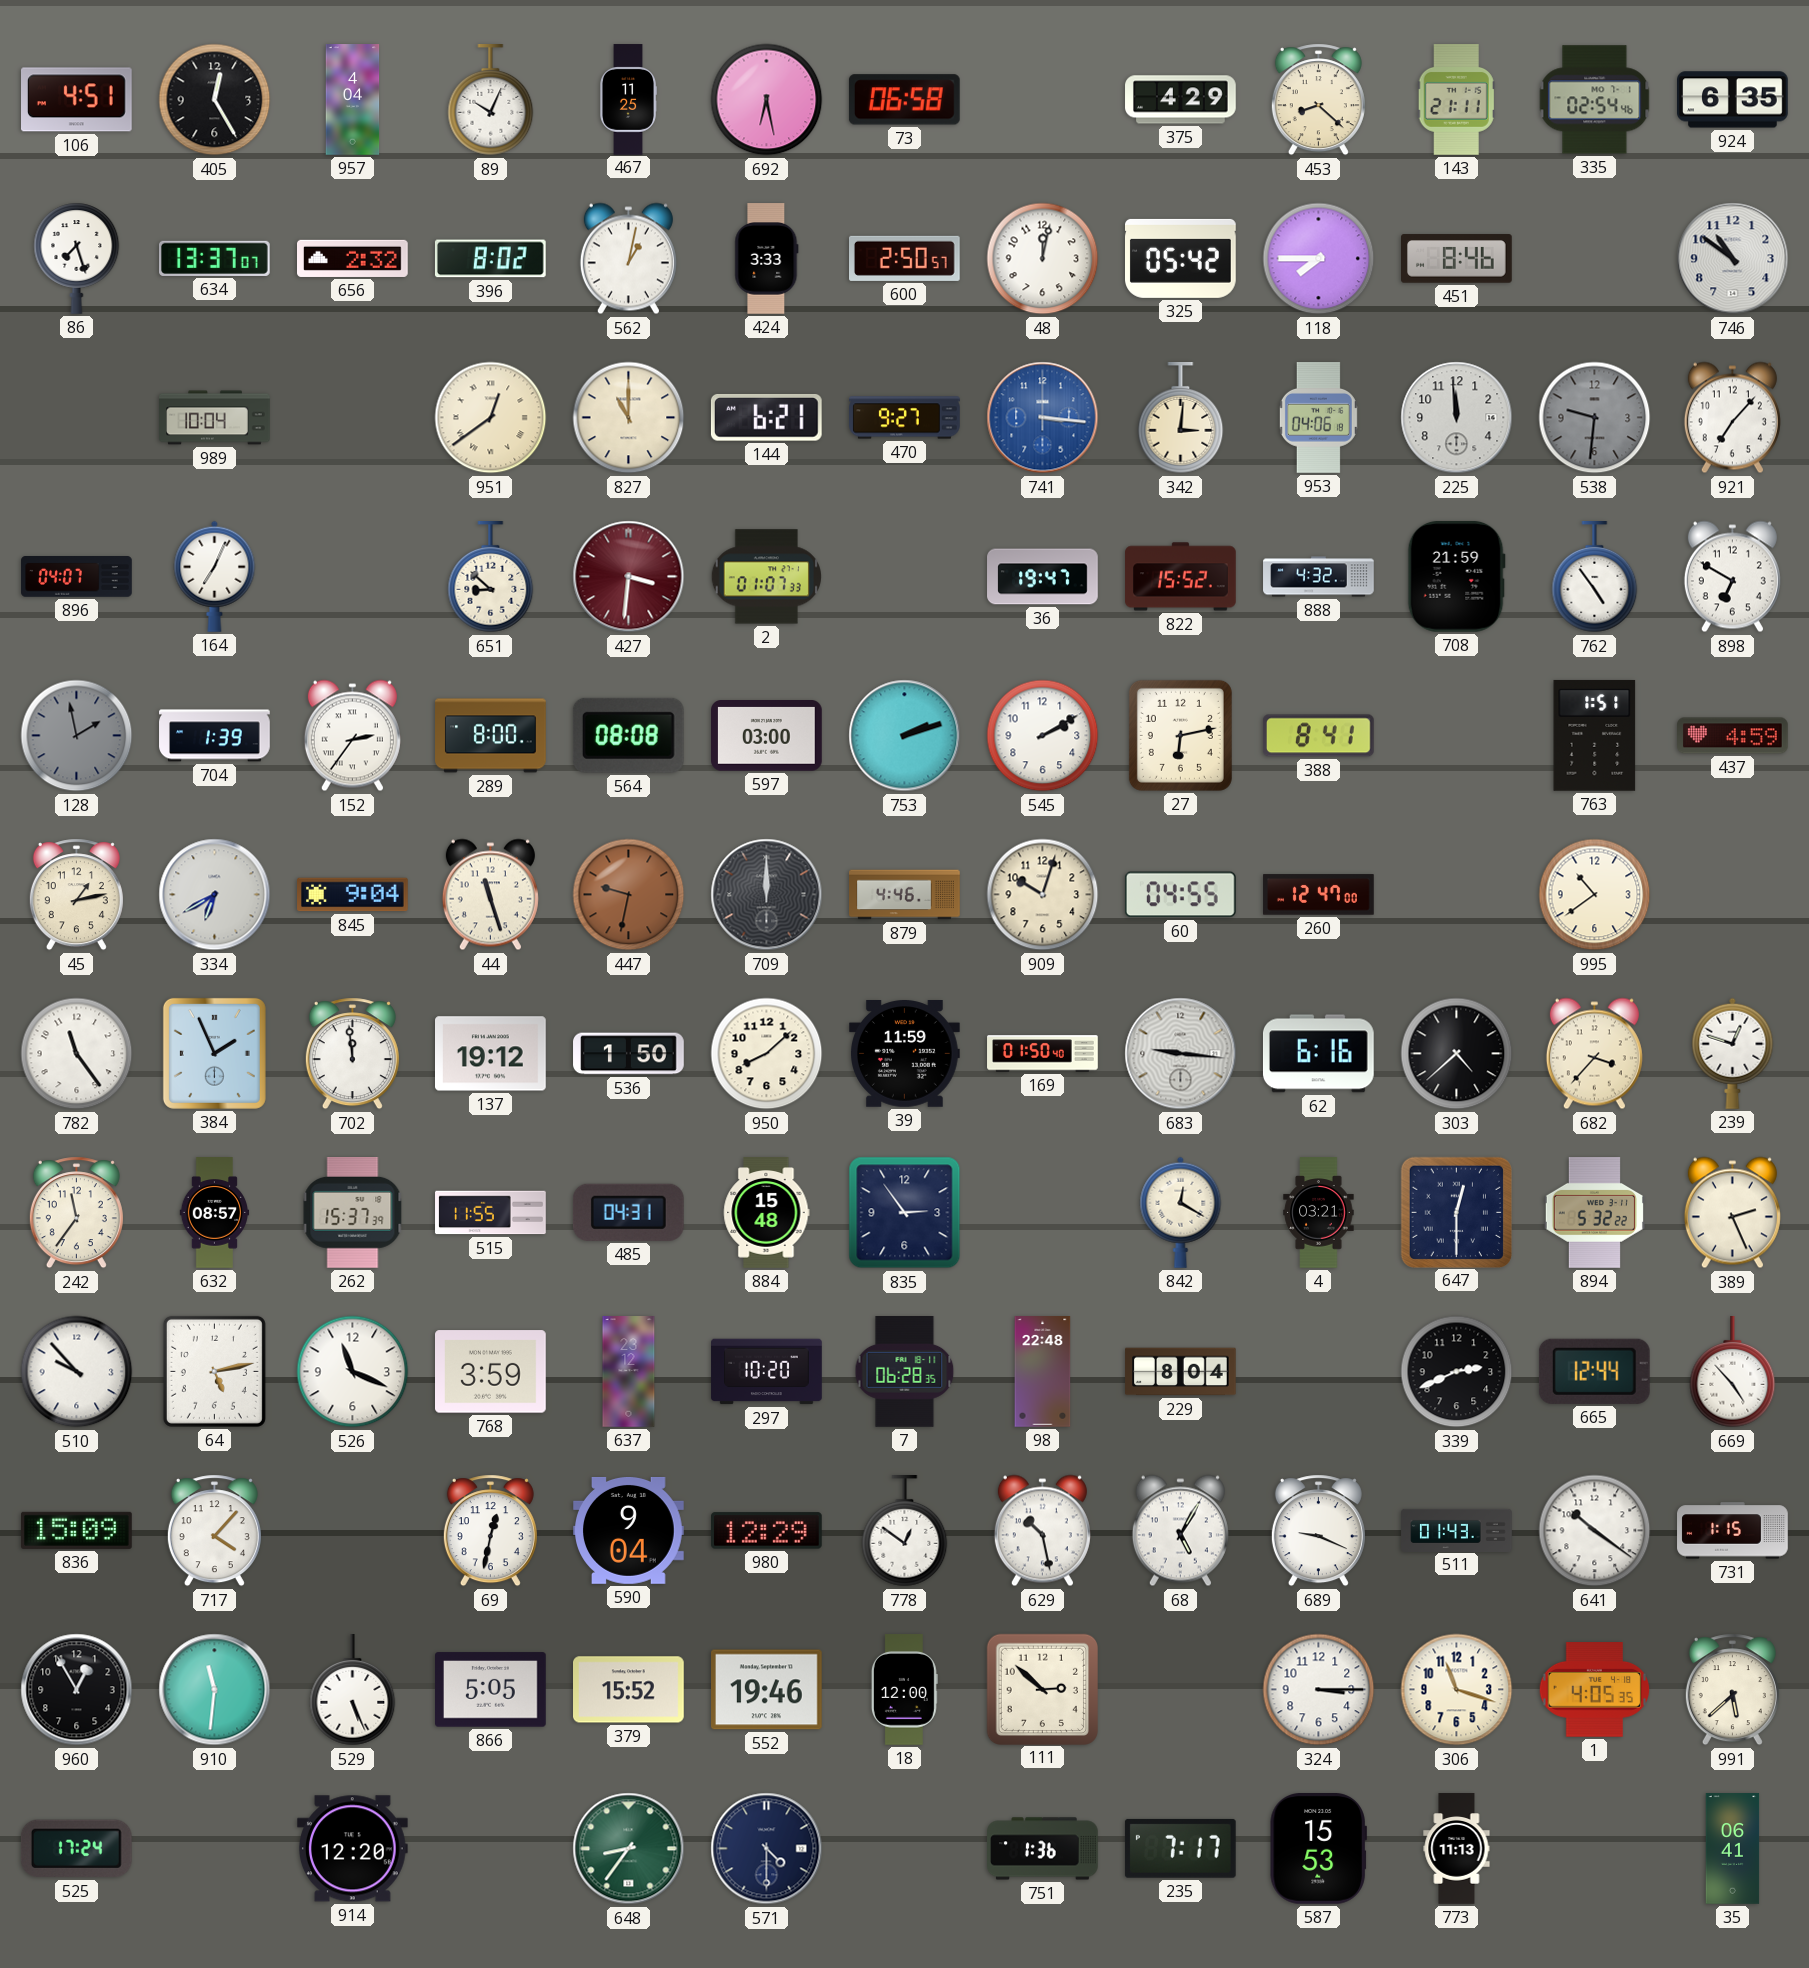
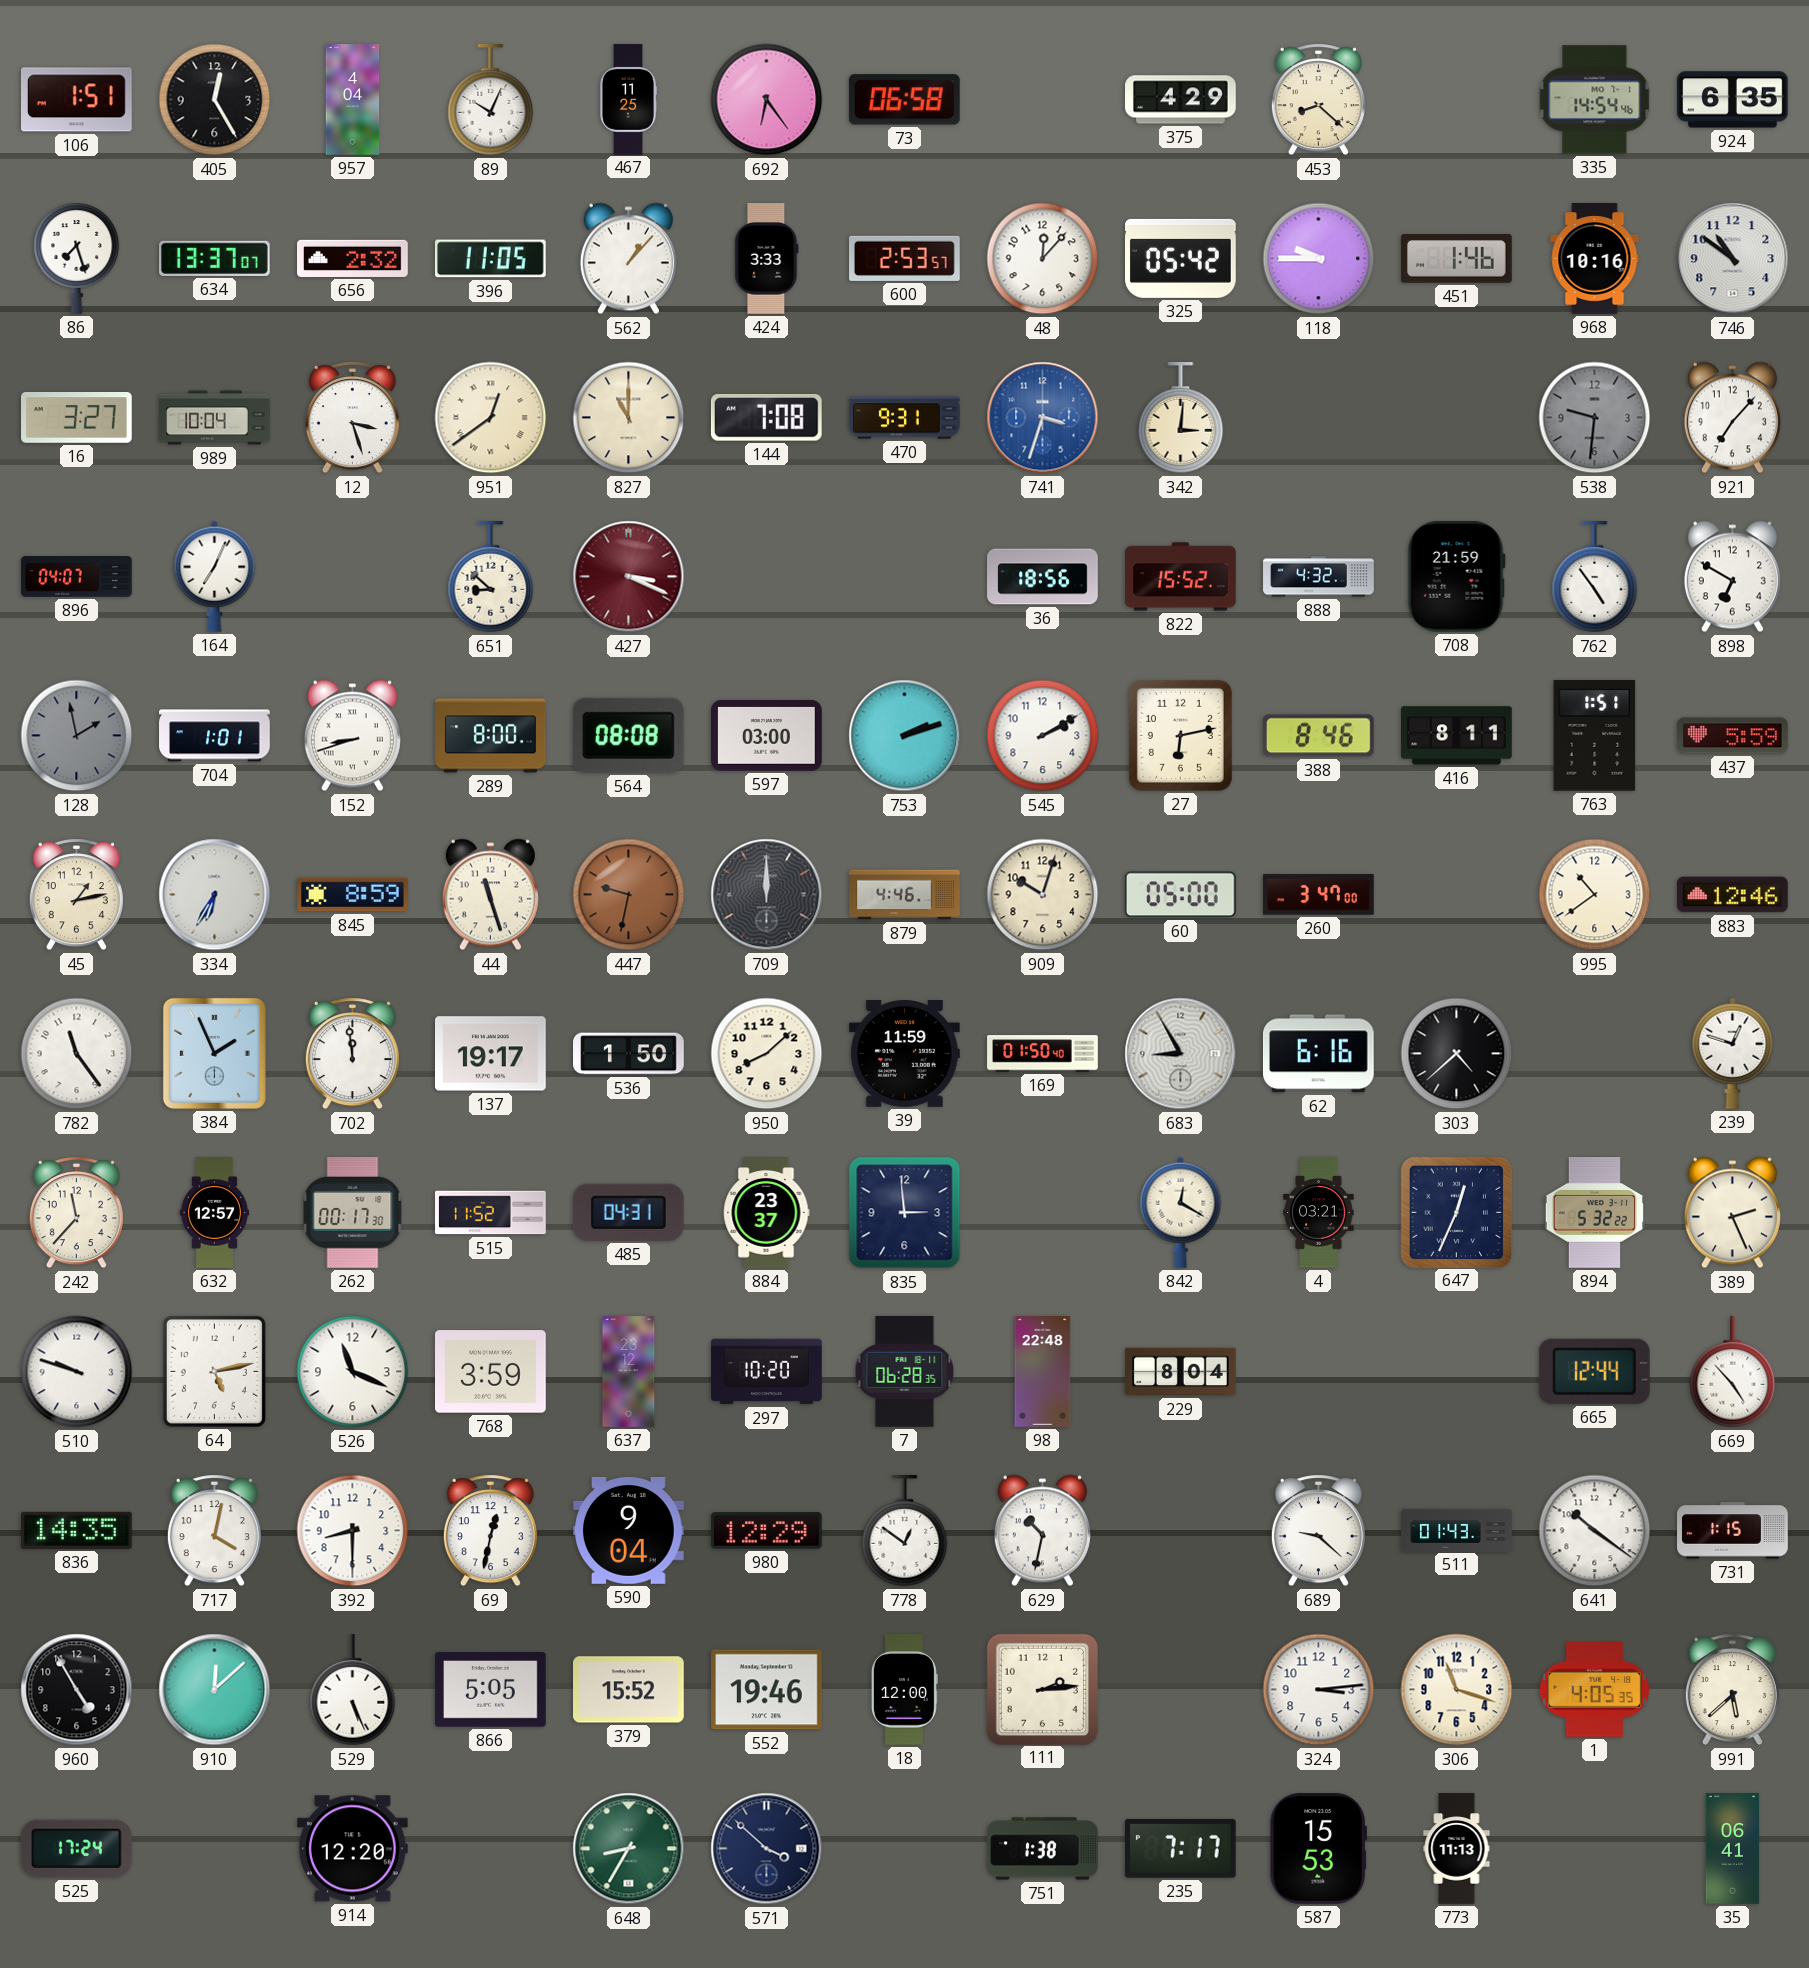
106: 4:51 -> 1:51 (77, 100)
692: 6:28 -> 6:24 (767, 100)
143: 21:11 -> none (1456, 100)
335: 02:54 -> 14:54 (1595, 100)
396: 8:02 -> 11:05 (490, 259)
562: 1:02 -> 1:07 (628, 259)
600: 2:50 -> 2:53 (905, 258)
48: 12:02 -> 12:07 (1043, 259)
118: 7:45 -> 9:45 (1319, 259)
451: 8:46 -> 1:46 (1457, 259)
968: none -> 10:16 (1595, 259)
16: none -> 3:27 (77, 418)
12: none -> 3:27 (352, 418)
144: 6:21 -> 7:08 (766, 417)
470: 9:27 -> 9:31 (905, 418)
741: 3:16 -> 3:33 (1043, 418)
953: 04:06 -> none (1318, 418)
225: 11:59 -> none (1457, 418)
427: 3:31 -> 3:19 (629, 577)
2: 01:07 -> none (766, 577)
36: 19:47 -> 18:56 (1043, 577)
704: 1:39 -> 1:01 (215, 736)
152: 2:36 -> 8:42 (352, 736)
388: 8:41 -> 8:46 (1318, 736)
416: none -> 8:11 (1457, 736)
437: 4:59 -> 5:59 (1733, 736)
334: 6:40 -> 6:35 (215, 895)
845: 9:04 -> 8:59 (353, 895)
60: 04:55 -> 05:00 (1180, 895)
260: 12:47 -> 3:47 (1319, 895)
883: none -> 12:46 (1733, 895)
137: 19:12 -> 19:17 (491, 1054)
683: 9:16 -> 8:55 (1181, 1054)
682: 3:37 -> none (1594, 1054)
242: 11:36 -> 11:37 (76, 1213)
632: 08:57 -> 12:57 (215, 1213)
262: 15:37 -> 00:17 (353, 1213)
515: 11:55 -> 11:52 (491, 1213)
884: 15:48 -> 23:37 (767, 1213)
835: 2:54 -> 2:59 (905, 1213)
647: 12:30 -> 12:34 (1456, 1212)
510: 9:53 -> 9:48 (77, 1372)
339: 2:41 -> none (1457, 1372)
836: 15:09 -> 14:35 (77, 1530)
717: 4:07 -> 4:02 (214, 1531)
392: none -> 8:30 (353, 1531)
629: 10:28 -> 10:32 (1042, 1531)
68: 5:05 -> none (1180, 1531)
689: 9:19 -> 9:22 (1318, 1531)
960: 12:55 -> 4:55 (77, 1690)
910: 11:31 -> 12:08 (215, 1690)
111: 2:52 -> 2:14 (1042, 1689)
324: 3:15 -> 3:14 (1319, 1690)
648: 8:36 -> 8:35 (629, 1849)
571: 4:30 -> 3:52 (767, 1849)
751: 1:36 -> 1:38 (1043, 1849)
